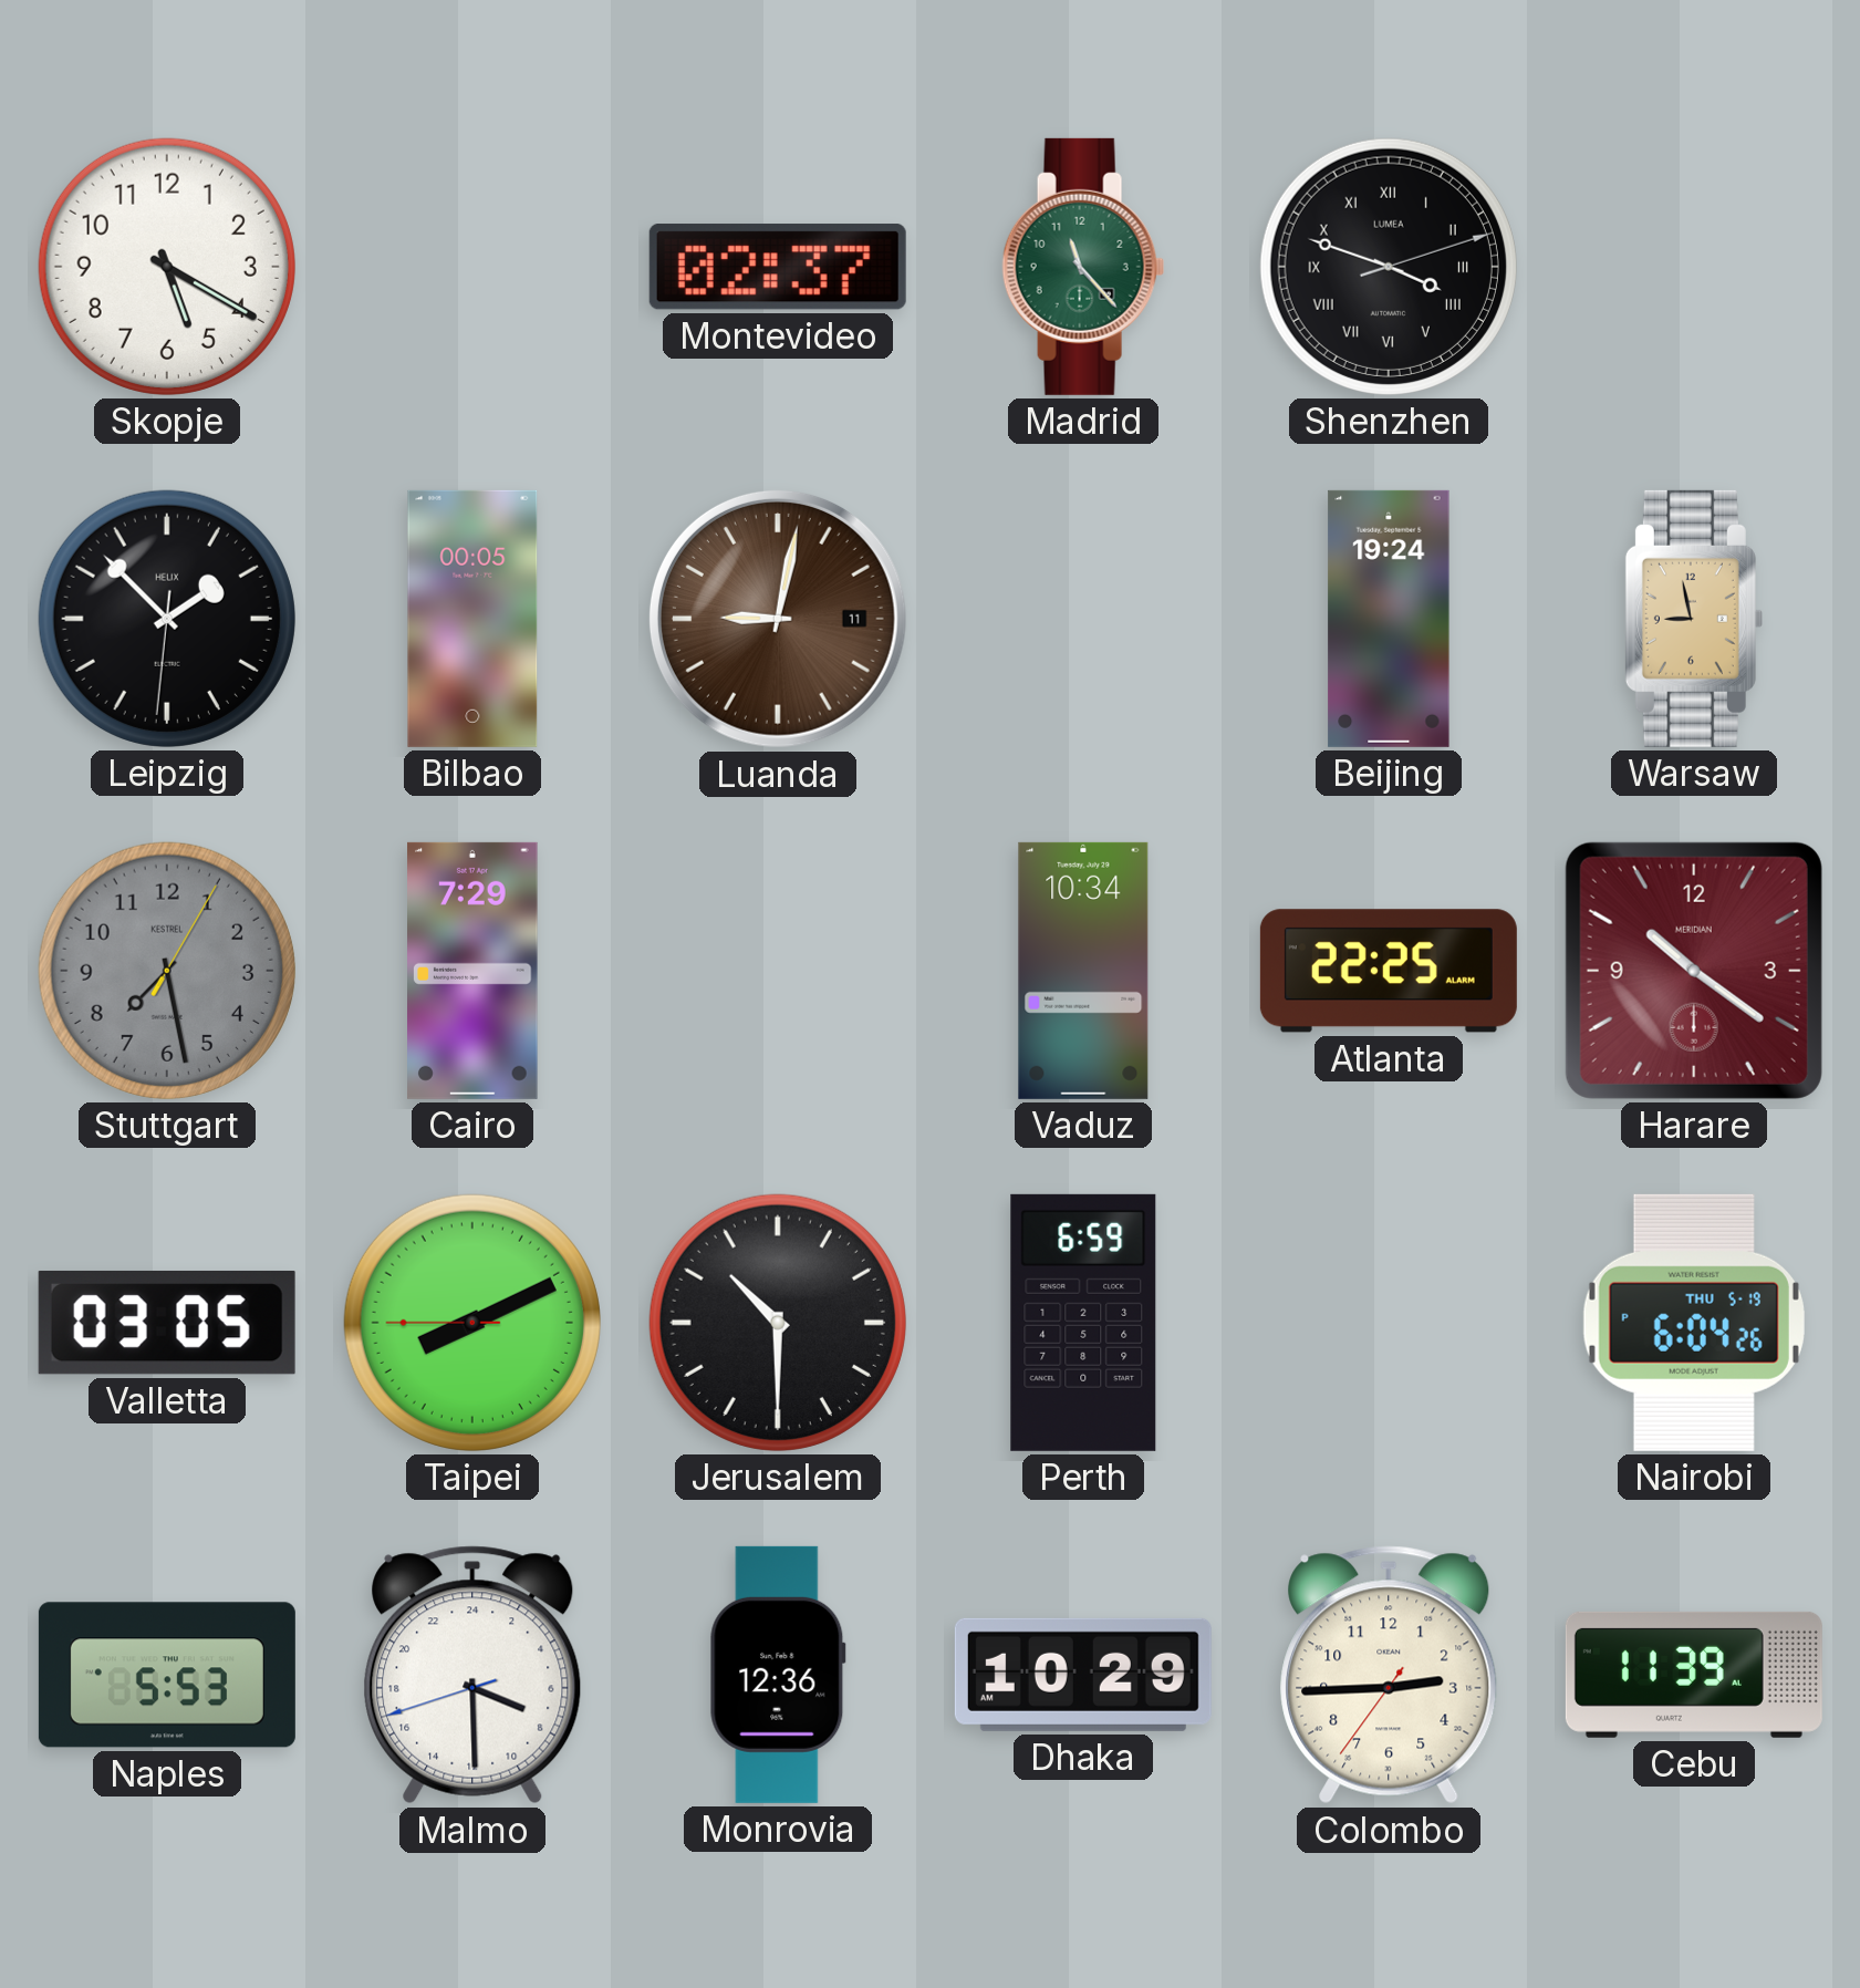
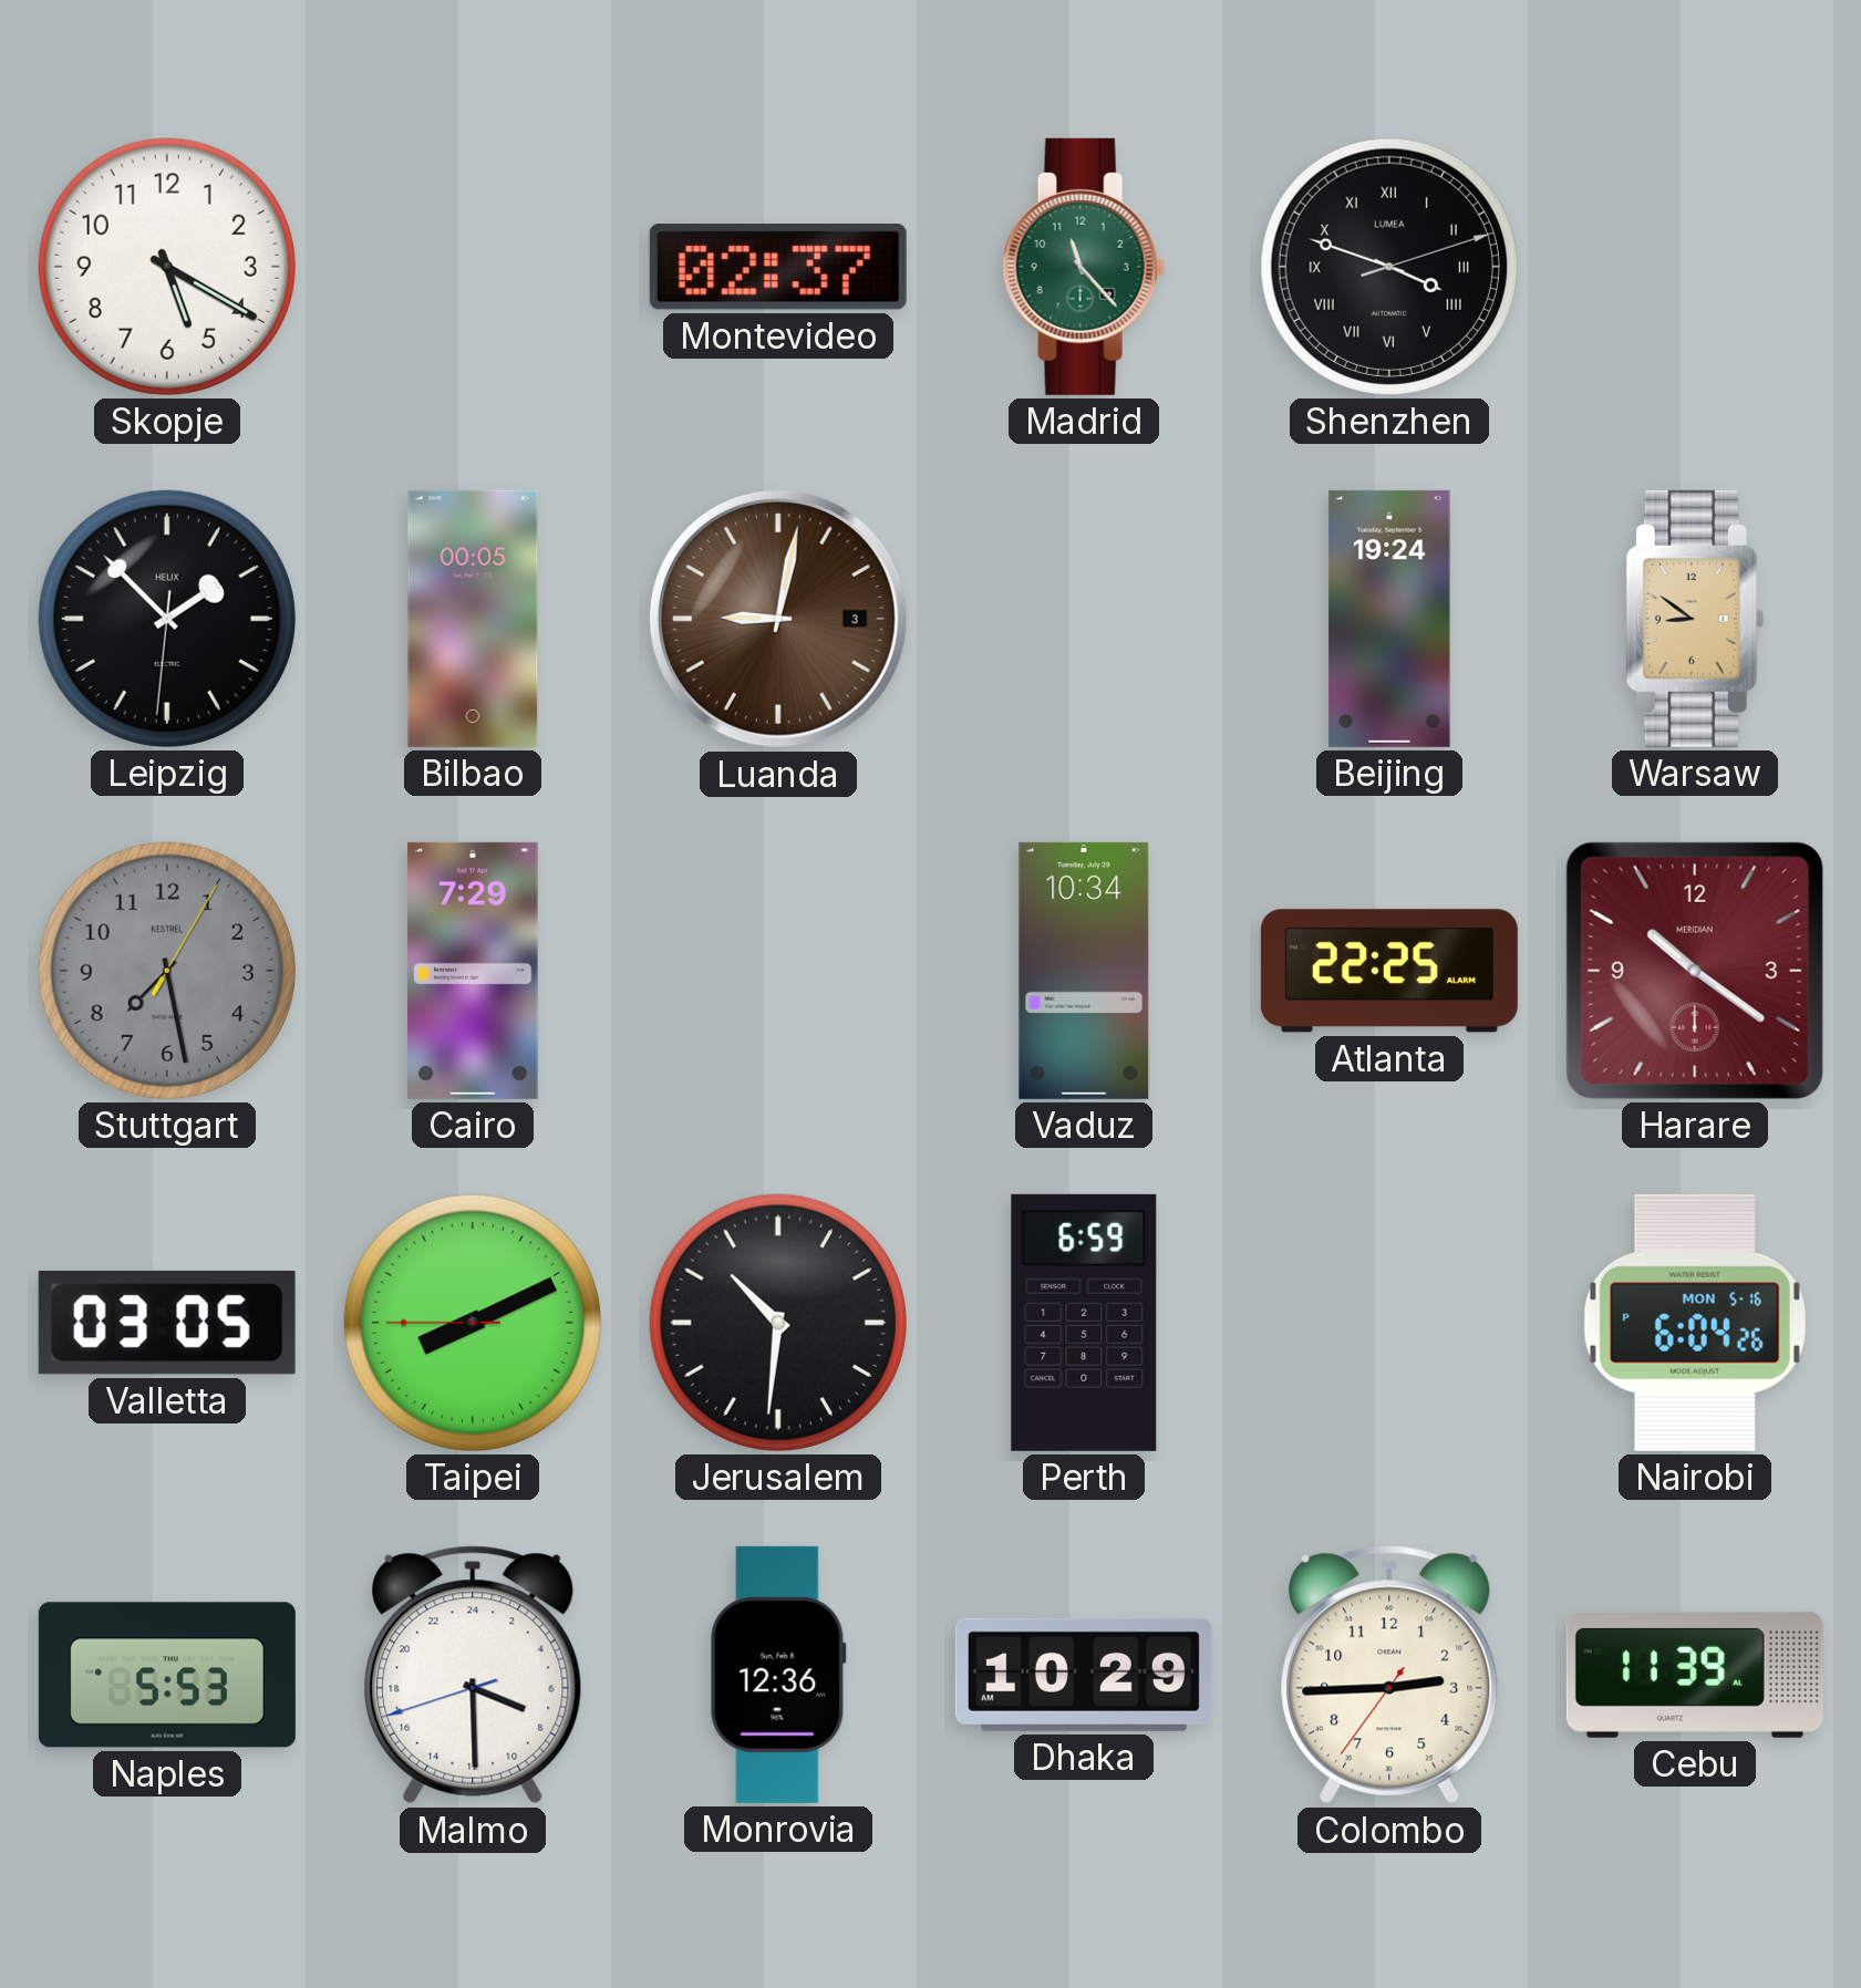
Luanda date: 11 -> 3 (778, 619)
Warsaw: 8:58 -> 8:51 (1695, 619)
Jerusalem: 10:30 -> 10:31 (778, 1323)
Nairobi date: THU 5-19 -> MON 5-16 (1695, 1323)
